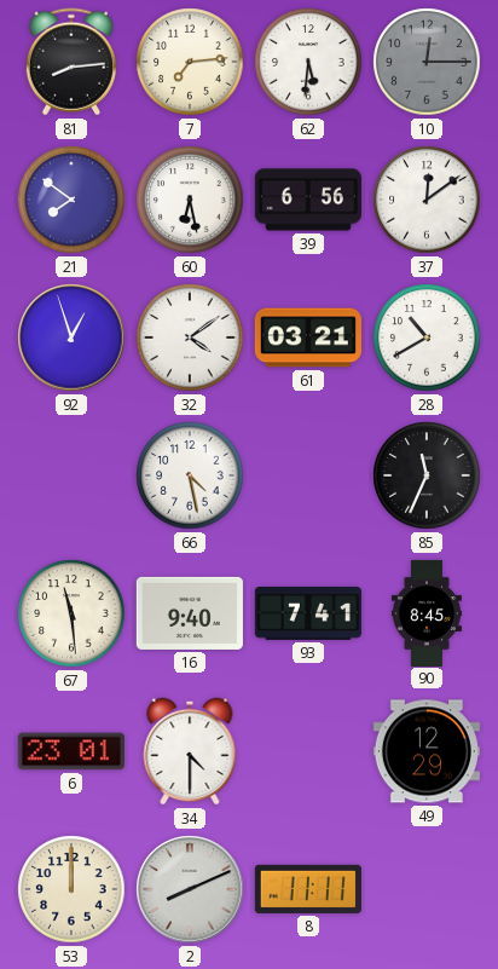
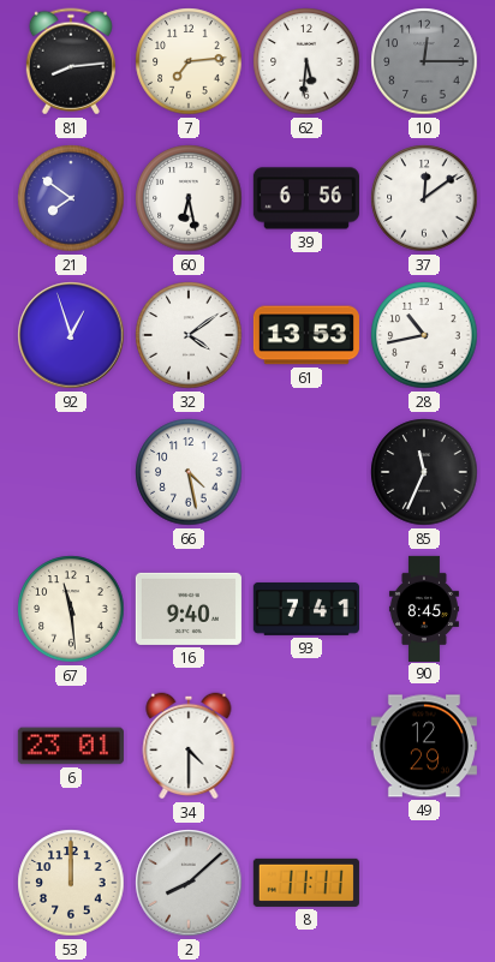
61: 03:21 -> 13:53 (306, 335)
28: 10:40 -> 10:43 (424, 335)
2: 8:11 -> 8:08 (189, 883)
